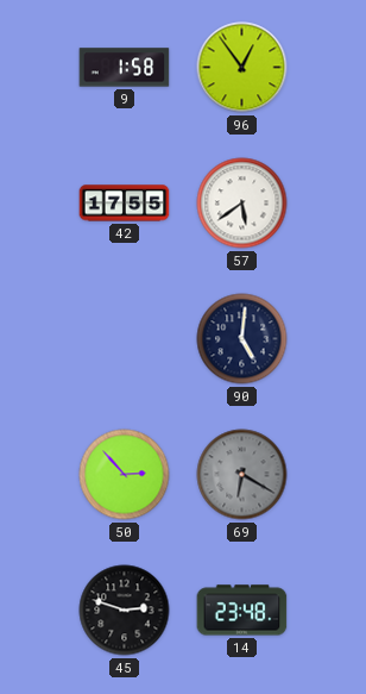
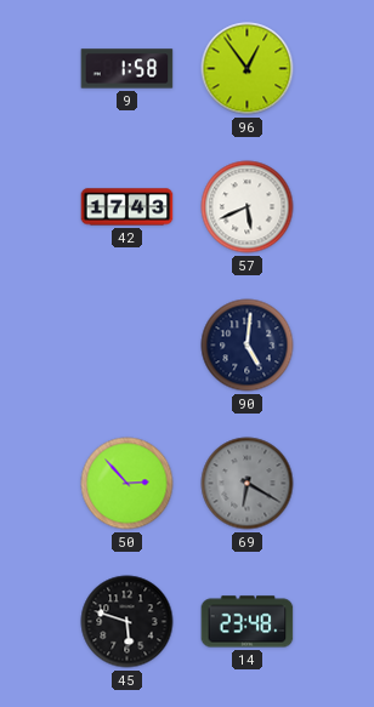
42: 17:55 -> 17:43 (127, 207)
57: 5:39 -> 5:41 (248, 207)
45: 2:48 -> 5:48 (127, 622)
